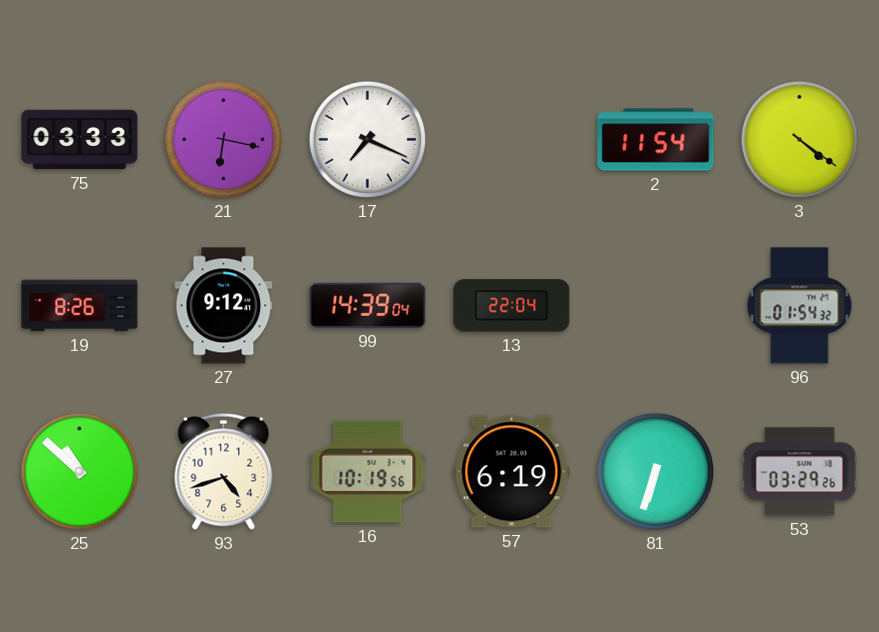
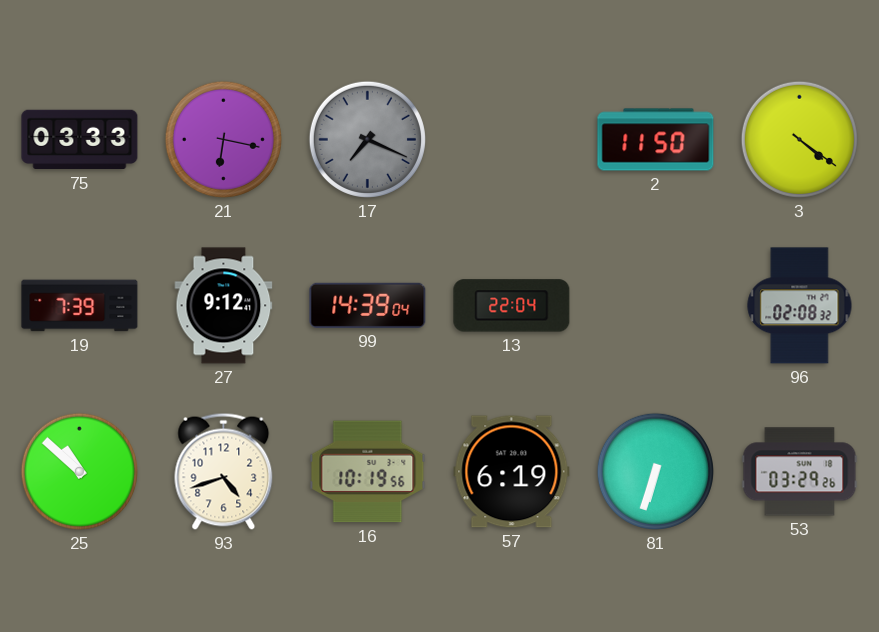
17 dial: white -> grey (367, 139)
2: 11:54 -> 11:50 (656, 140)
19: 8:26 -> 7:39 (80, 306)
96: 01:54 -> 02:08 (800, 306)
